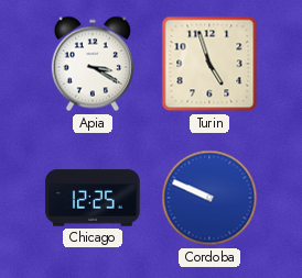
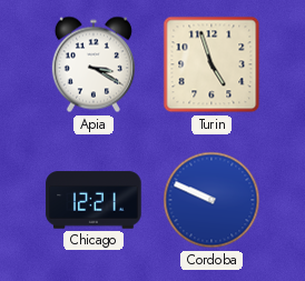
Chicago: 12:25 -> 12:21 (94, 200)
